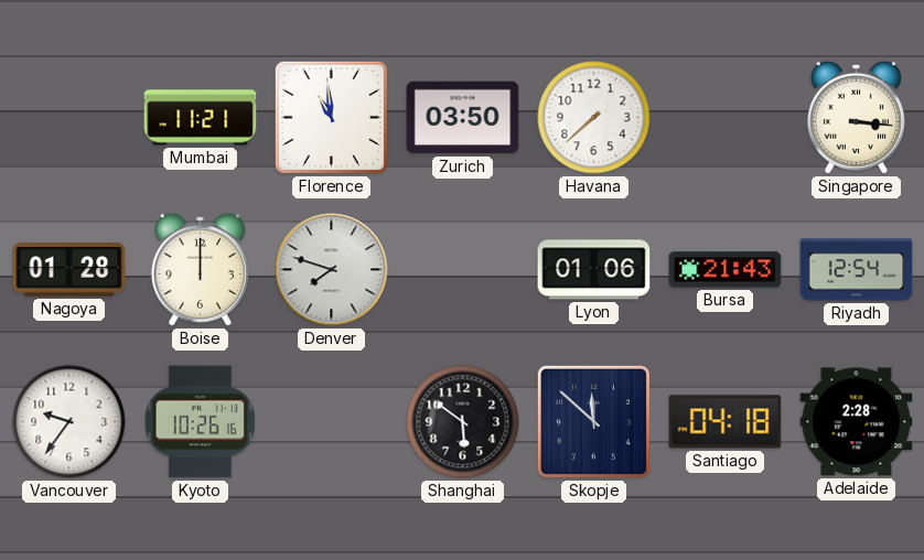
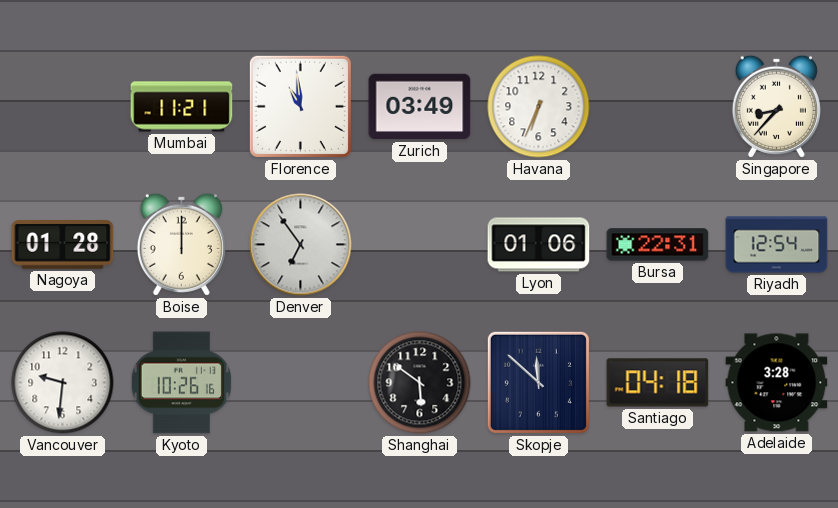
Zurich: 03:50 -> 03:49 (420, 107)
Havana: 7:38 -> 6:34 (539, 107)
Singapore: 3:16 -> 8:37 (776, 106)
Denver: 7:48 -> 6:54 (301, 245)
Bursa: 21:43 -> 22:31 (658, 245)
Vancouver: 9:36 -> 9:31 (63, 383)
Adelaide: 2:28 -> 3:28 (777, 383)
